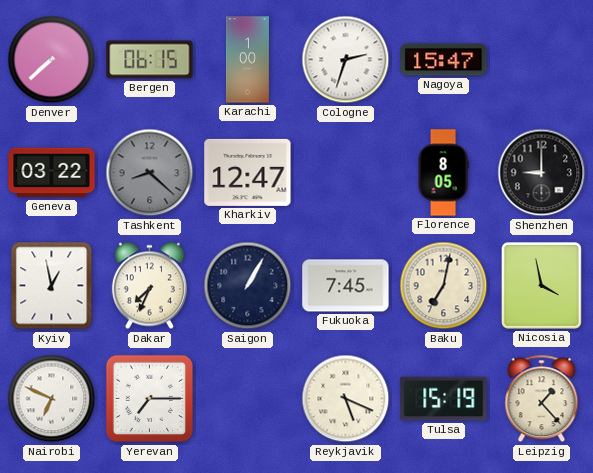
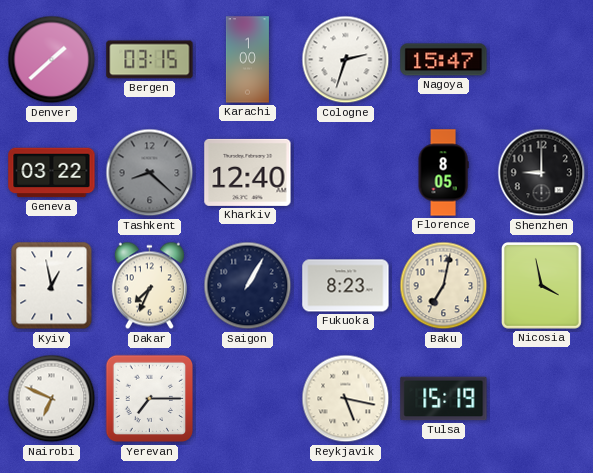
Denver: 7:38 -> 1:38 (52, 60)
Bergen: 06:15 -> 03:15 (150, 60)
Kharkiv: 12:47 -> 12:40 (248, 172)
Fukuoka: 7:45 -> 8:23 (346, 286)
Reykjavik: 5:19 -> 5:17 (346, 399)
Leipzig: 1:23 -> none (542, 399)
